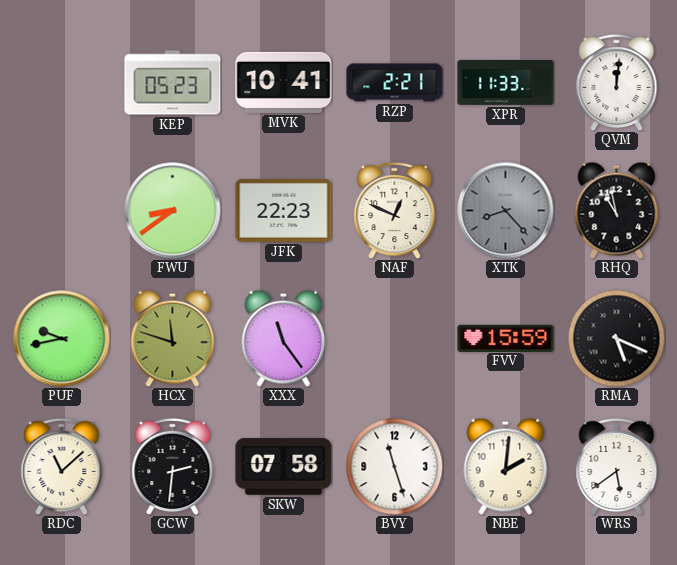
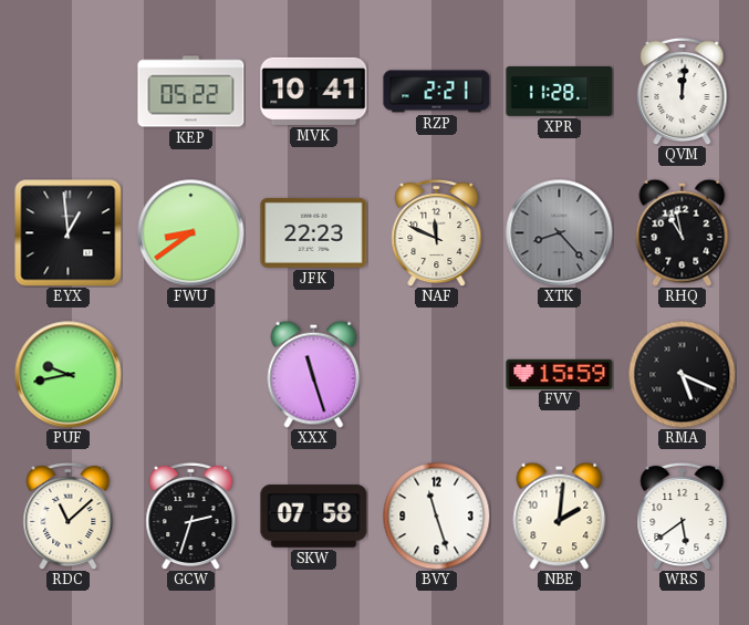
KEP: 05:23 -> 05:22 (191, 92)
XPR: 11:33 -> 11:28 (560, 91)
EYX: none -> 12:59 (69, 233)
NAF: 12:49 -> 11:49 (437, 232)
HCX: 11:48 -> none (173, 338)
XXX: 11:24 -> 11:27 (314, 374)
GCW: 2:31 -> 2:33 (191, 515)
